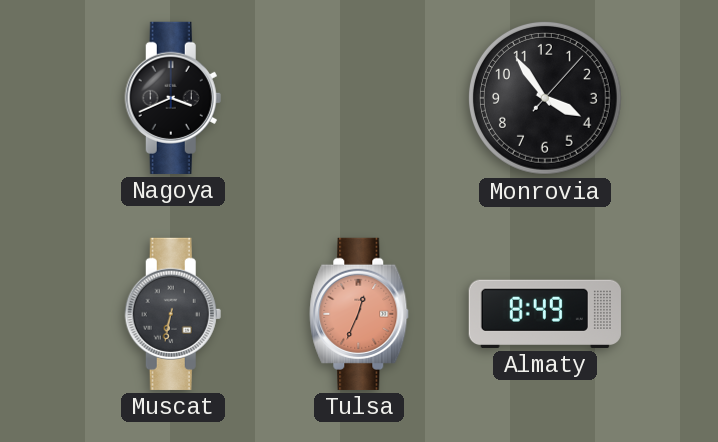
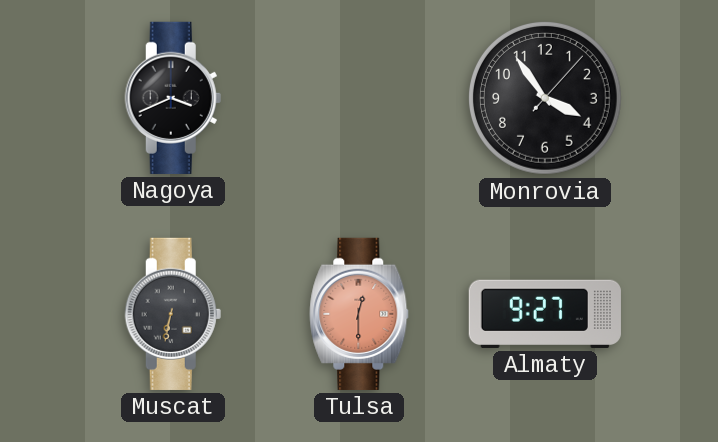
Tulsa: 12:34 -> 12:30 (359, 314)
Almaty: 8:49 -> 9:27 (545, 314)
